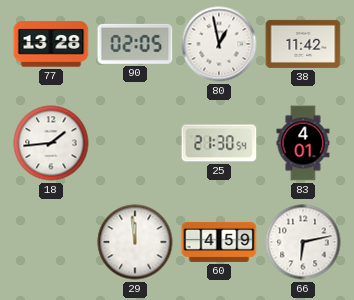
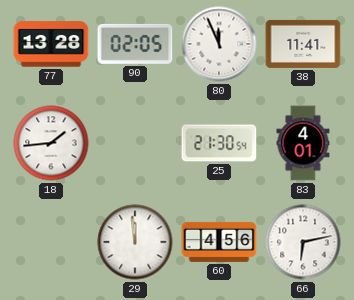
80: 12:58 -> 11:56 (219, 44)
38: 11:42 -> 11:41 (303, 44)
60: 4:59 -> 4:56 (219, 242)
